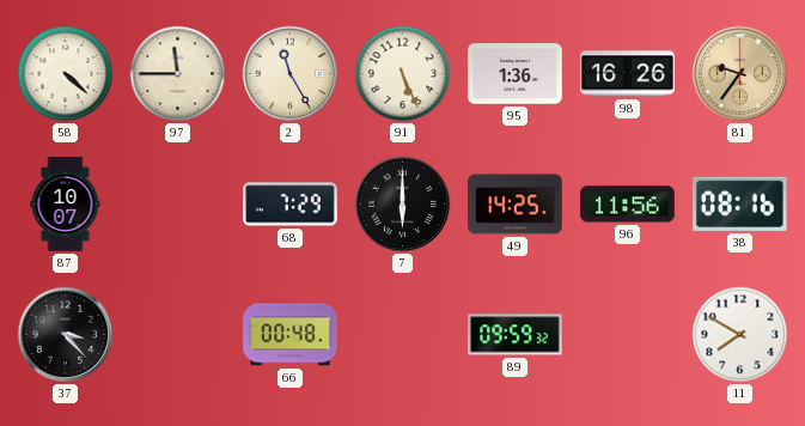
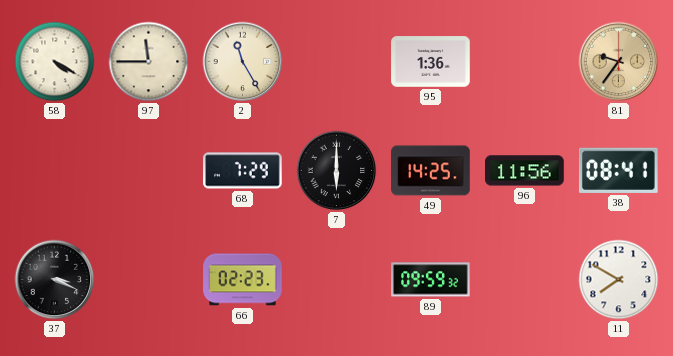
58: 4:22 -> 4:20 (55, 62)
91: 5:26 -> none (403, 74)
98: 16:26 -> none (628, 74)
87: 10:07 -> none (66, 205)
38: 08:16 -> 08:41 (618, 170)
37: 3:23 -> 3:19 (55, 280)
66: 00:48 -> 02:23 (243, 280)
